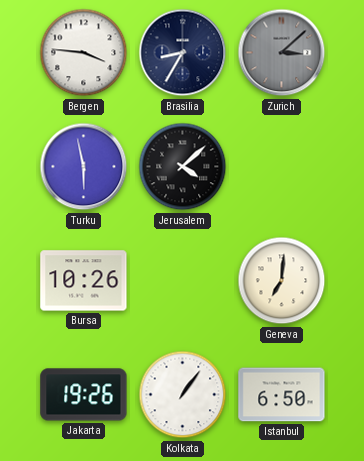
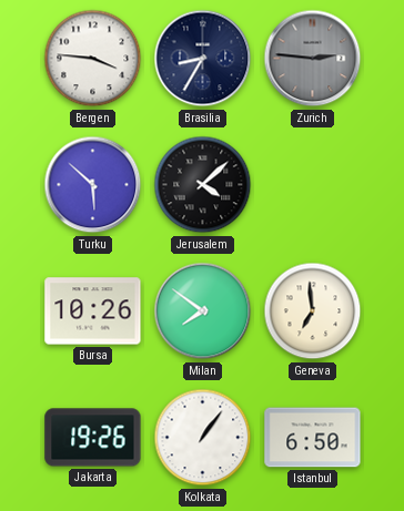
Zurich: 3:08 -> 2:46 (313, 59)
Turku: 5:58 -> 5:52 (93, 185)
Milan: none -> 7:51 (203, 311)
Geneva: 7:01 -> 6:59 (313, 311)
